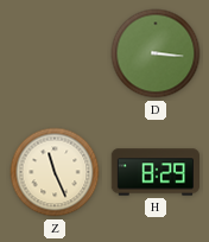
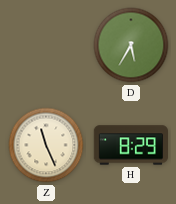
D: 3:16 -> 5:35 (131, 45)
